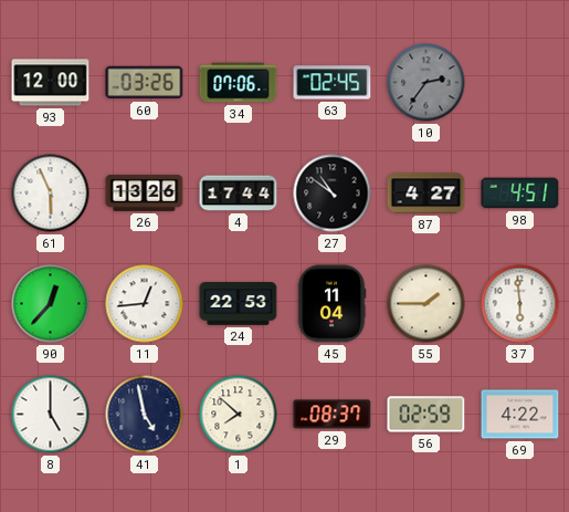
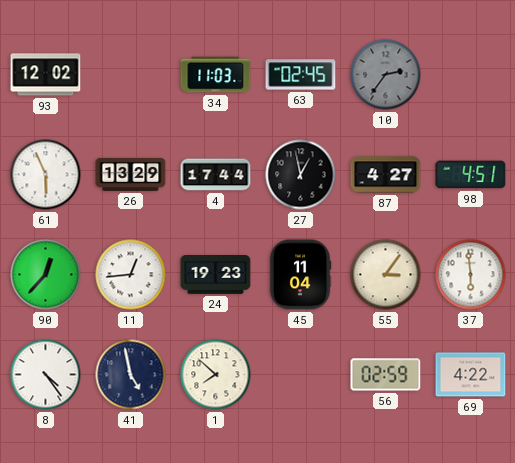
93: 12:00 -> 12:02 (46, 75)
60: 03:26 -> none (145, 83)
34: 07:06 -> 11:03 (216, 75)
26: 13:26 -> 13:29 (131, 174)
27: 10:51 -> 12:58 (301, 175)
24: 22:53 -> 19:23 (216, 275)
55: 1:45 -> 3:06 (386, 275)
8: 5:00 -> 4:24 (46, 375)
29: 08:37 -> none (333, 415)
